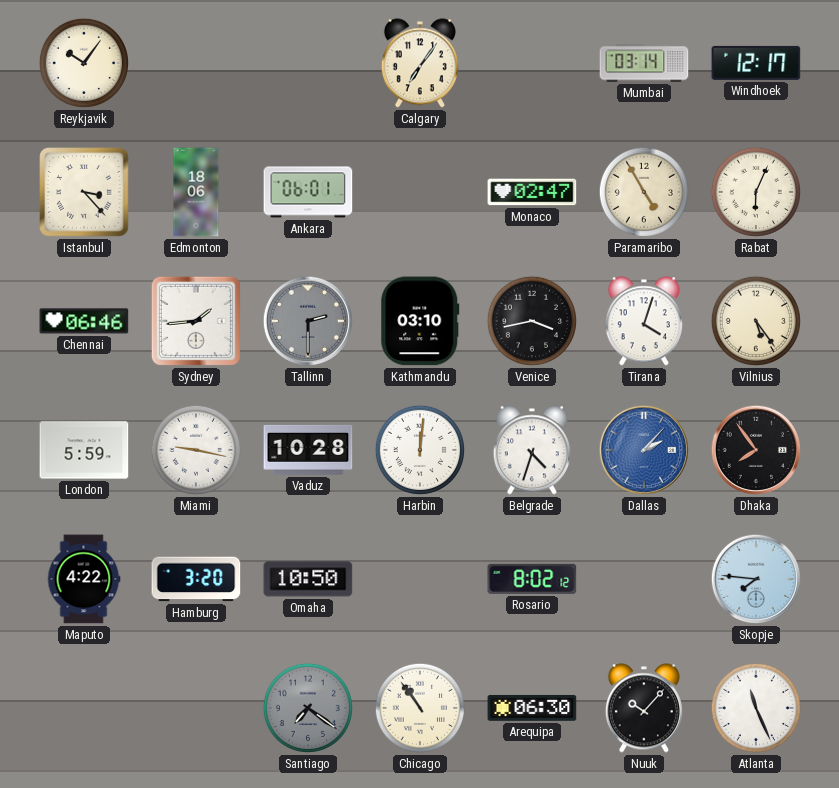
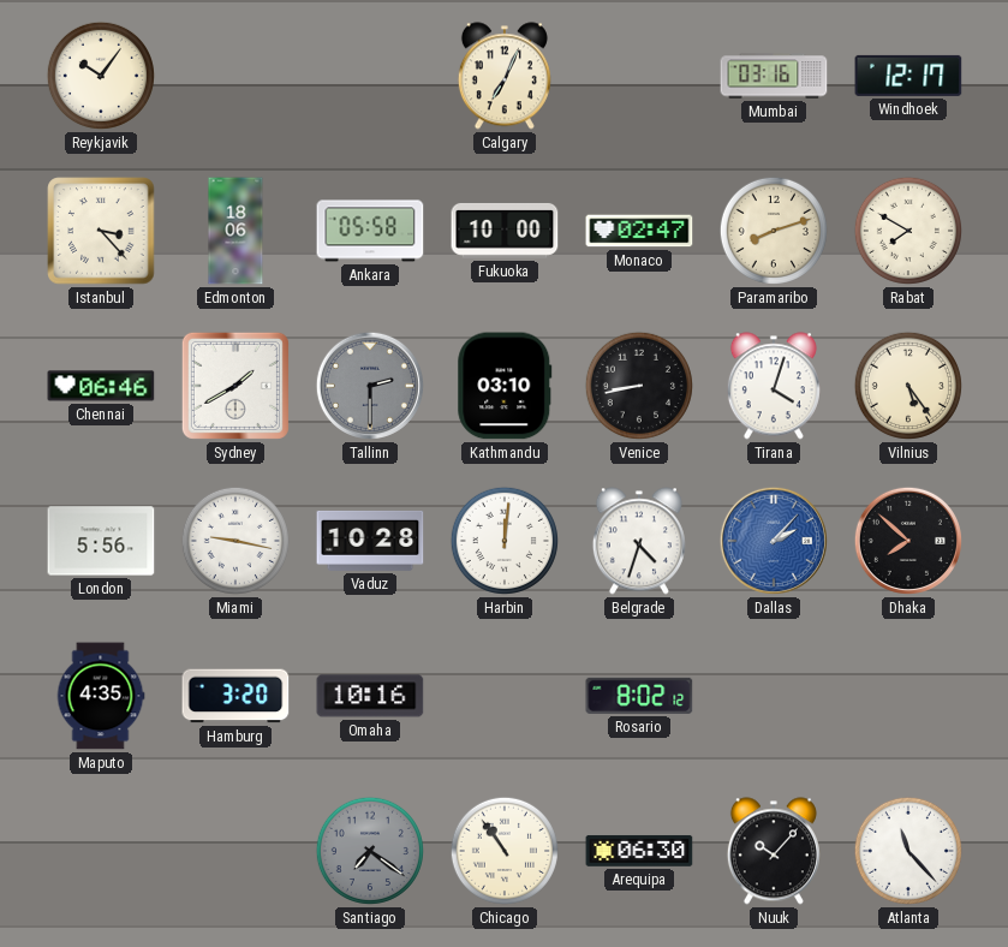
Calgary: 7:06 -> 7:04 (505, 76)
Mumbai: 03:14 -> 03:16 (774, 76)
Ankara: 06:01 -> 05:58 (370, 231)
Fukuoka: none -> 10:00 (505, 231)
Paramaribo: 4:55 -> 8:12 (774, 231)
Rabat: 6:04 -> 7:50 (908, 231)
Sydney: 1:44 -> 1:40 (235, 386)
Venice: 3:43 -> 8:43 (639, 386)
London: 5:59 -> 5:56 (101, 541)
Dhaka: 7:54 -> 7:52 (908, 541)
Maputo: 4:22 -> 4:35 (101, 696)
Omaha: 10:50 -> 10:16 (370, 696)
Skopje: 7:46 -> none (756, 579)
Atlanta: 11:26 -> 11:23 (908, 851)
